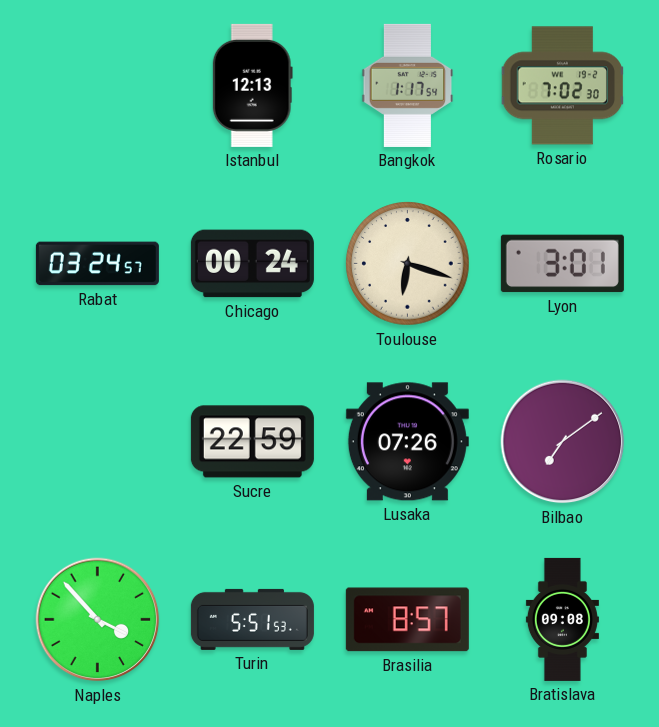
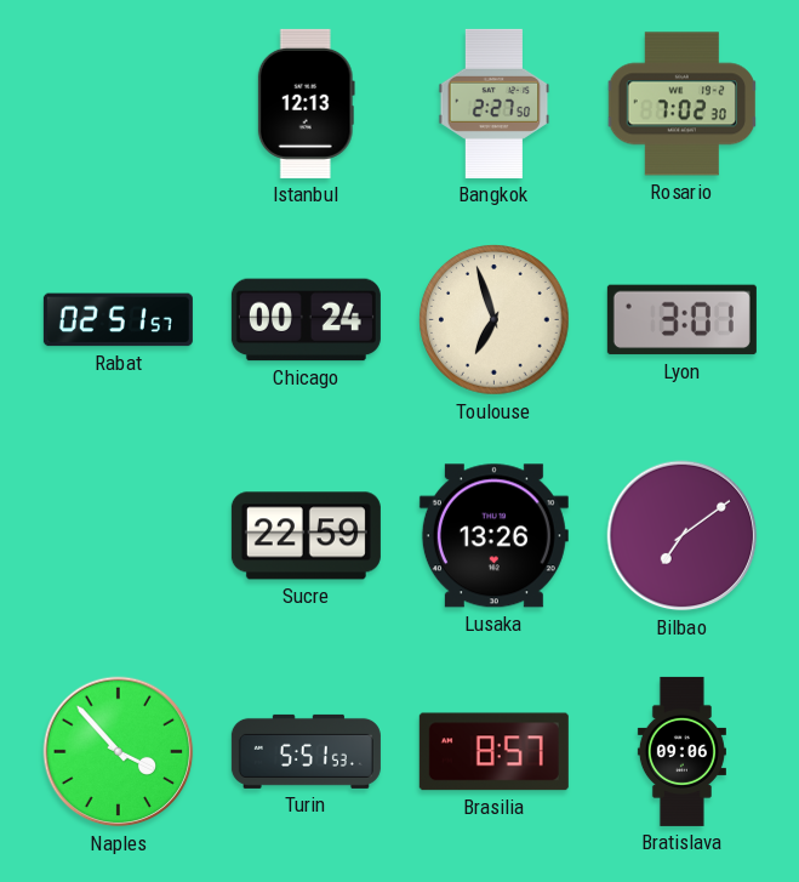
Bangkok: 1:17 -> 2:27 (495, 103)
Rabat: 03:24 -> 02:51 (118, 320)
Toulouse: 6:18 -> 6:57 (495, 320)
Lusaka: 07:26 -> 13:26 (493, 536)
Bratislava: 09:08 -> 09:06 (681, 751)
